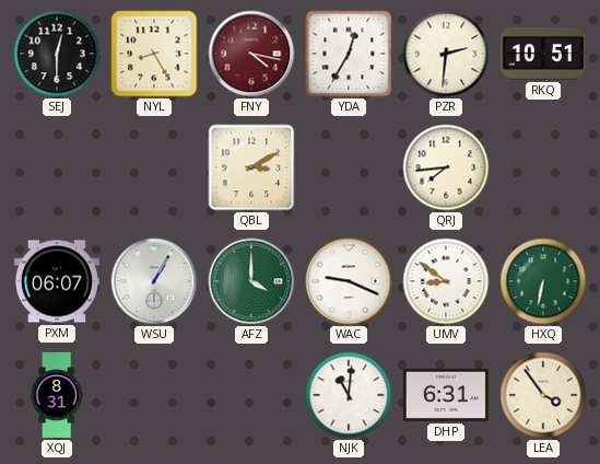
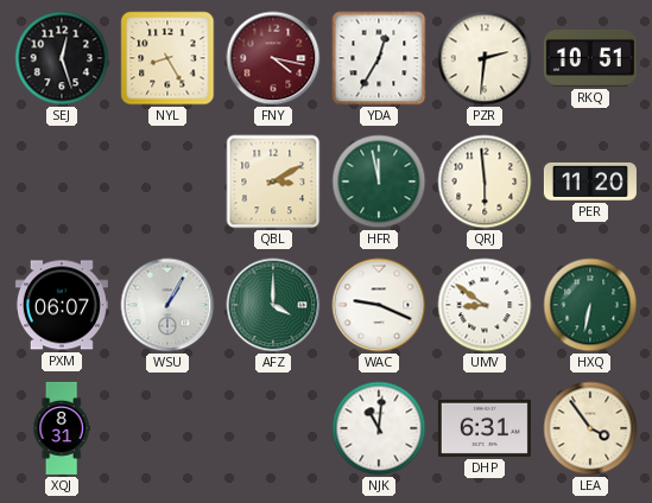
SEJ: 12:30 -> 12:27 (62, 58)
HFR: none -> 11:58 (379, 182)
QRJ: 7:44 -> 5:59 (485, 182)
PER: none -> 11:20 (590, 182)
